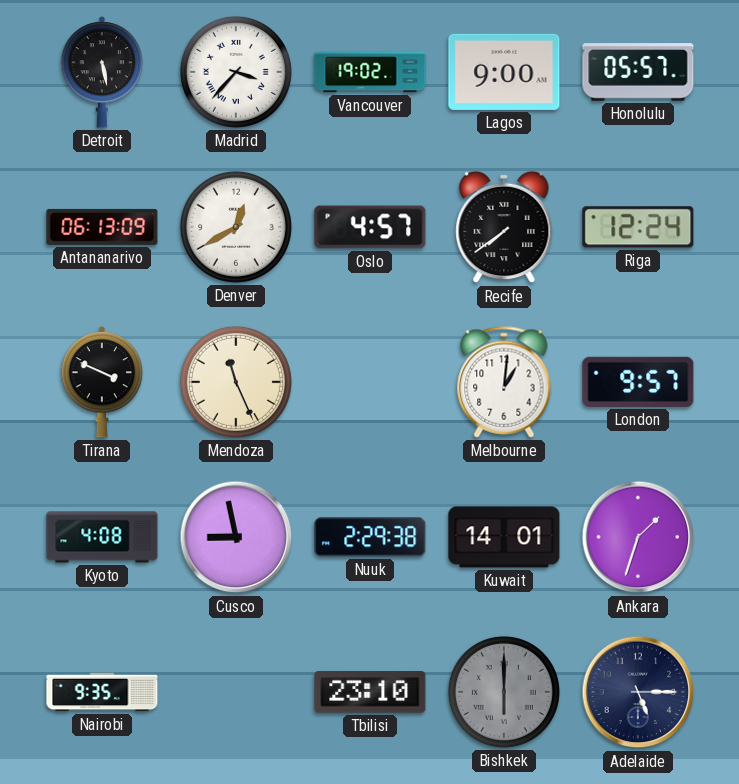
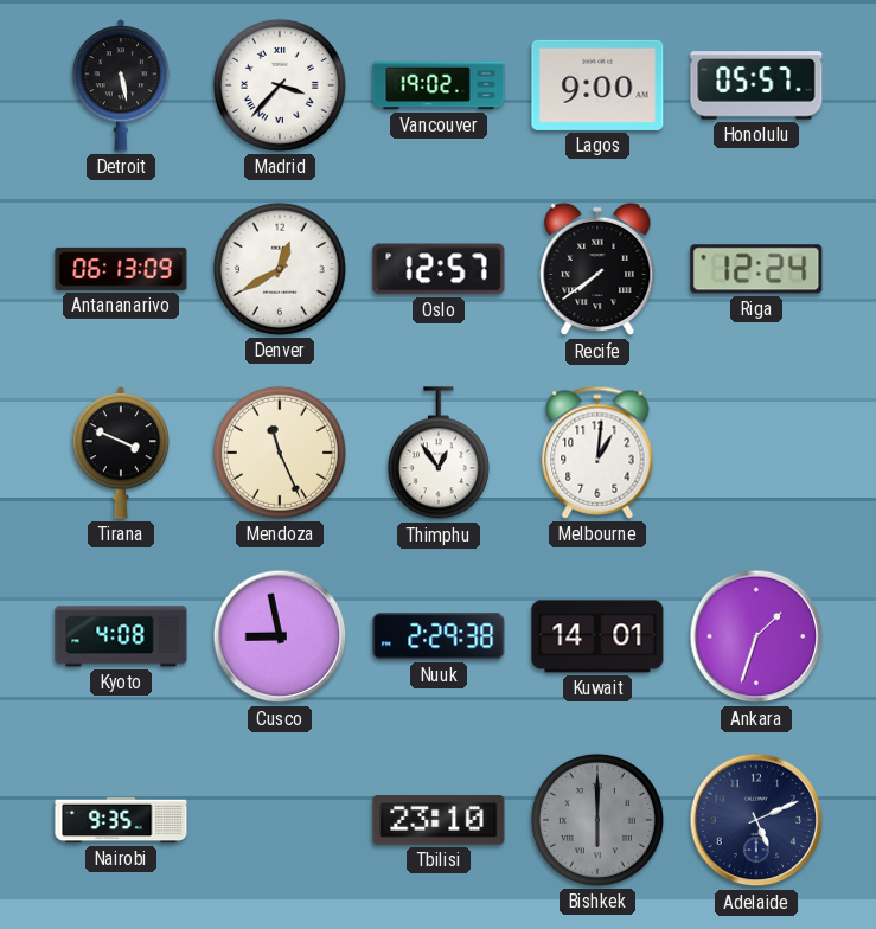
Oslo: 4:57 -> 12:57 (439, 269)
Thimphu: none -> 12:54 (439, 454)
London: 9:57 -> none (638, 382)
Adelaide: 5:15 -> 5:11 (756, 820)
